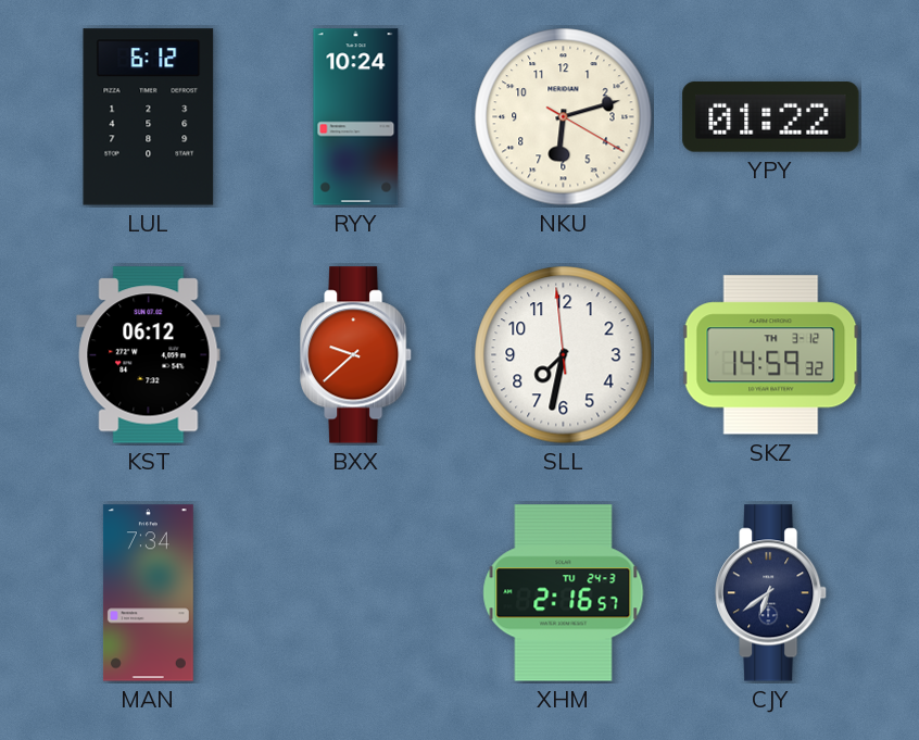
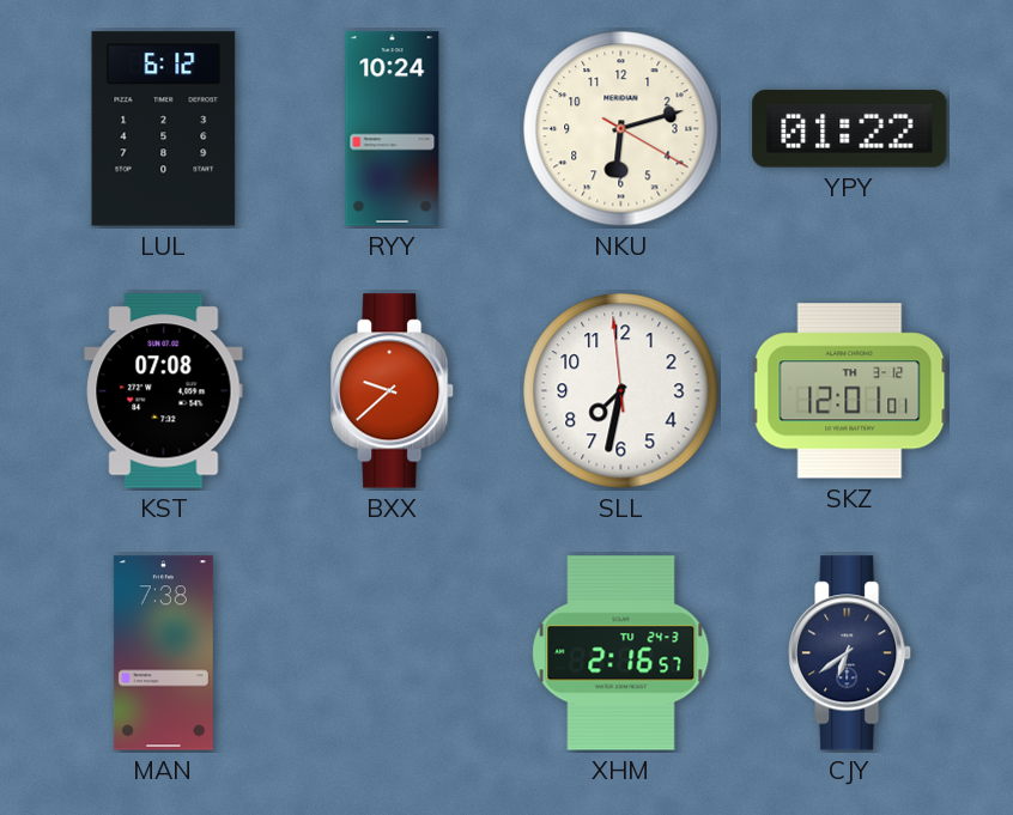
KST: 06:12 -> 07:08 (164, 391)
SKZ: 14:59 -> 12:01 (850, 391)
MAN: 7:34 -> 7:38 (163, 653)
